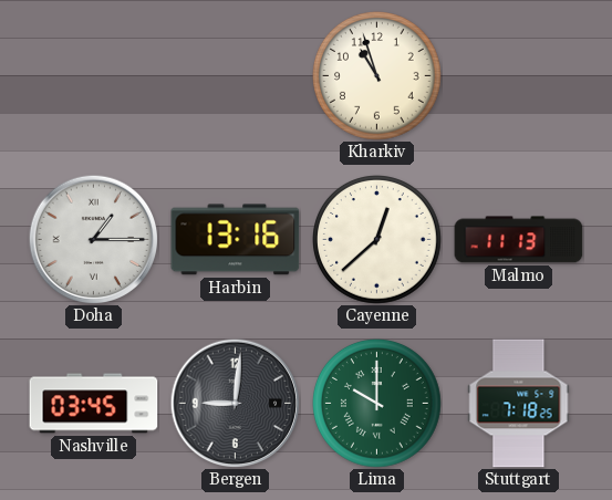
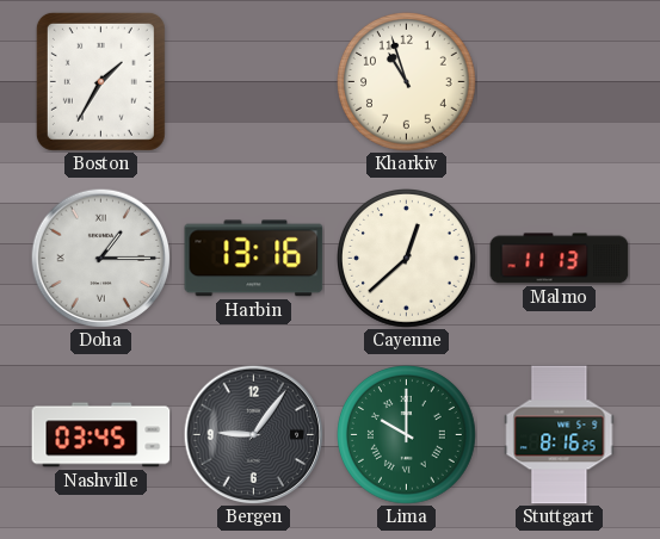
Boston: none -> 1:35 (100, 81)
Bergen: 9:01 -> 9:06 (253, 434)
Stuttgart: 7:18 -> 8:16 (560, 435)
